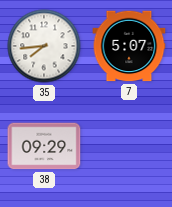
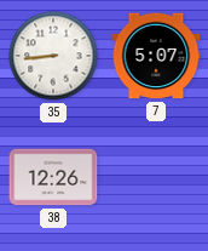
35: 7:44 -> 8:44 (53, 56)
38: 09:29 -> 12:26 (53, 177)
